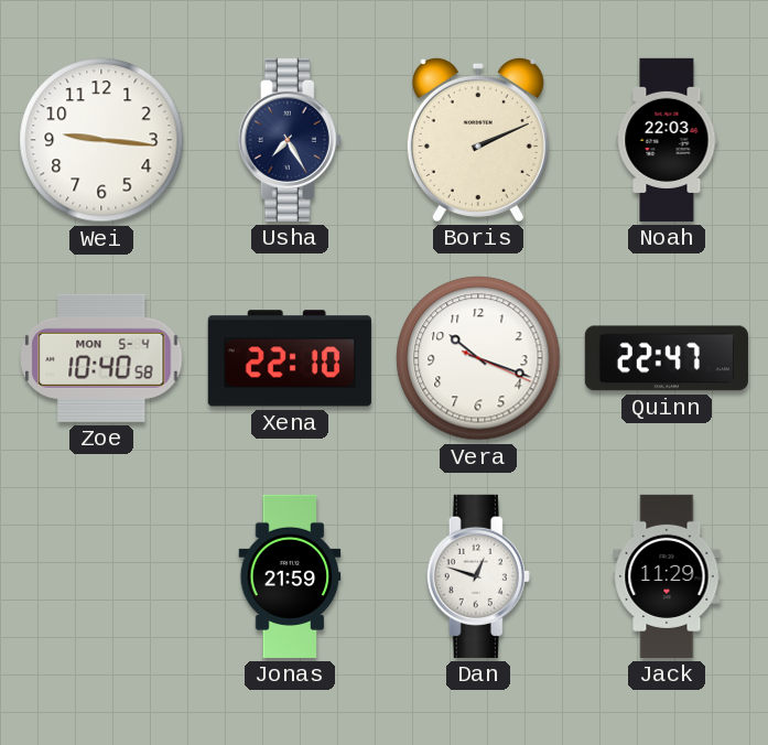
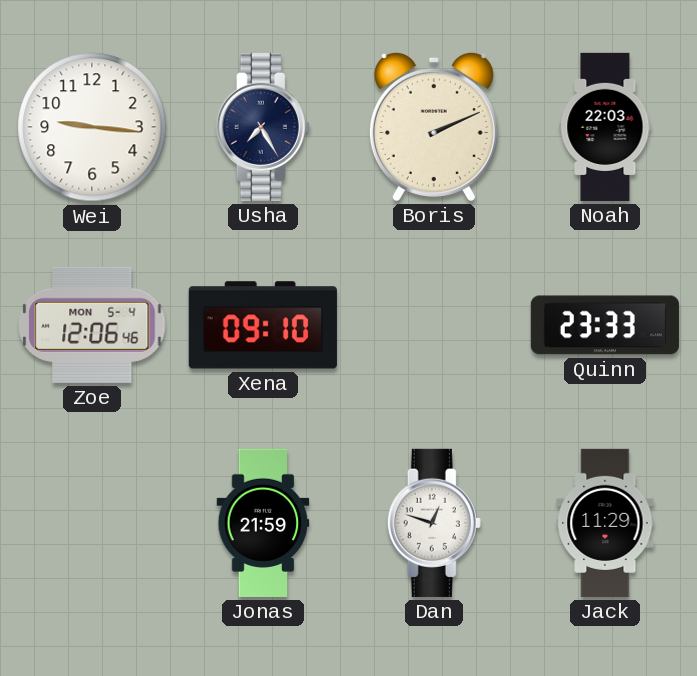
Zoe: 10:40 -> 12:06 (92, 325)
Xena: 22:10 -> 09:10 (263, 325)
Vera: 10:18 -> none (478, 358)
Quinn: 22:47 -> 23:33 (605, 325)
